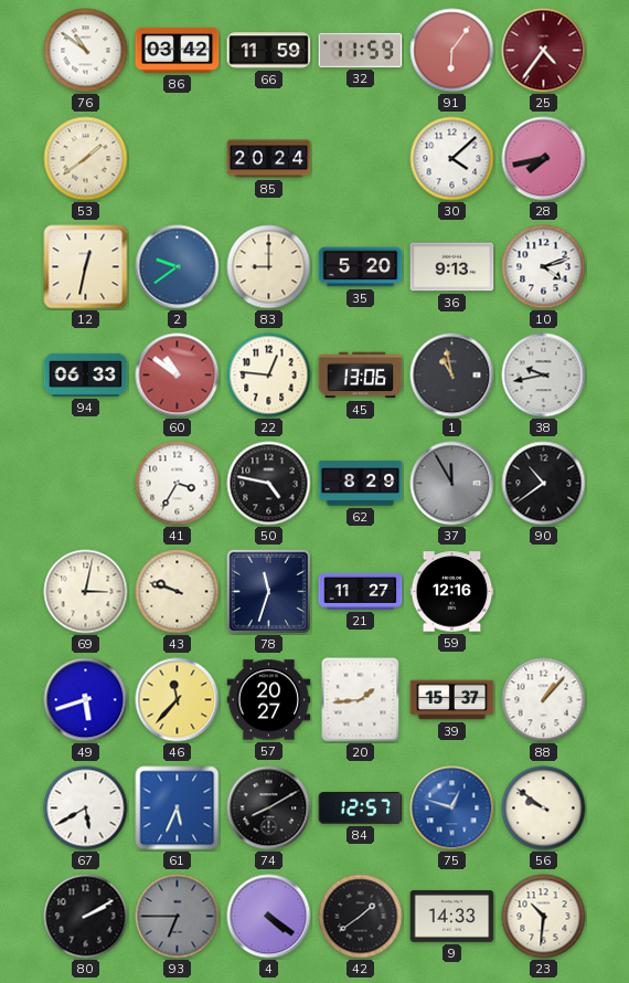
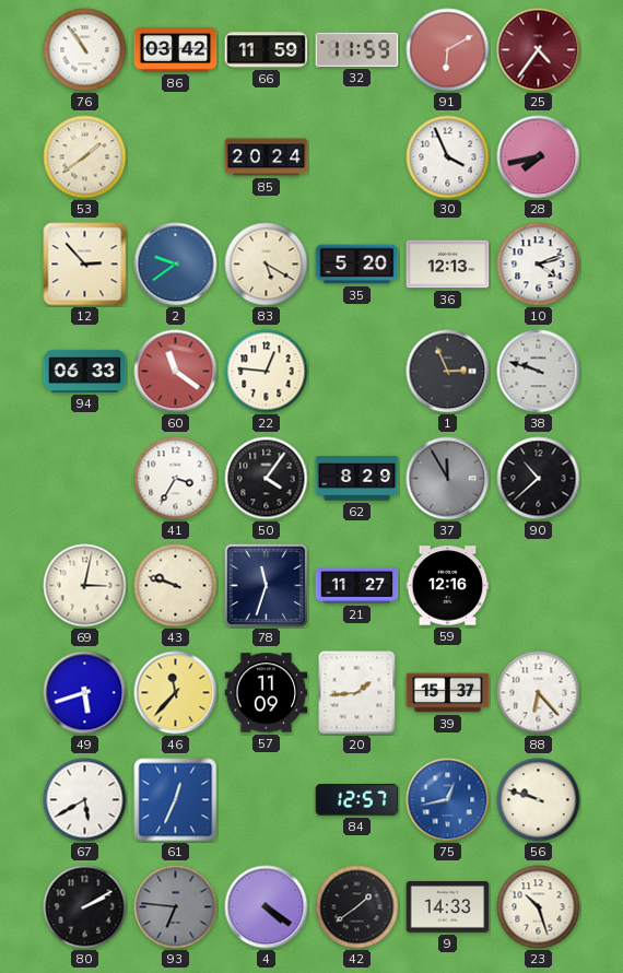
76: 10:51 -> 10:54 (85, 50)
91: 6:06 -> 6:10 (448, 50)
30: 4:08 -> 3:56 (448, 157)
12: 12:32 -> 2:53 (85, 265)
83: 9:00 -> 5:20 (267, 265)
36: 9:13 -> 12:13 (448, 265)
60: 10:51 -> 11:21 (176, 372)
45: 13:06 -> none (361, 376)
1: 10:58 -> 2:56 (448, 372)
38: 9:43 -> 9:48 (539, 372)
50: 4:47 -> 4:06 (267, 479)
90: 10:39 -> 10:38 (539, 479)
57: 20:27 -> 11:09 (267, 693)
88: 1:07 -> 6:23 (539, 693)
61: 5:34 -> 12:34 (176, 800)
74: 8:10 -> none (269, 808)
75: 12:48 -> 12:43 (448, 800)
56: 9:51 -> 9:48 (539, 800)
93: 6:45 -> 6:46 (176, 907)
23: 10:31 -> 10:27 (539, 907)
